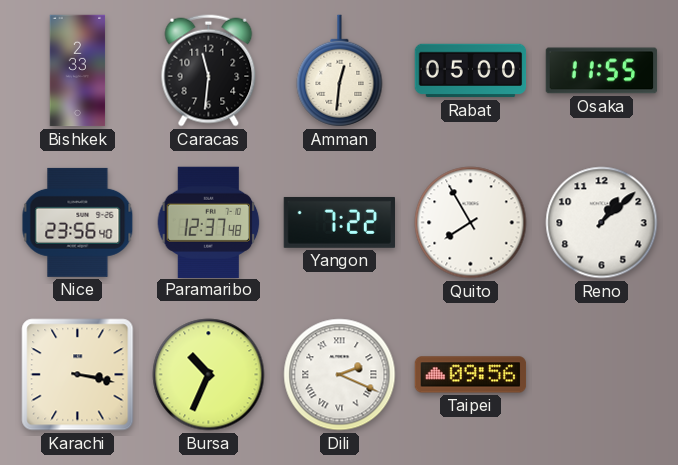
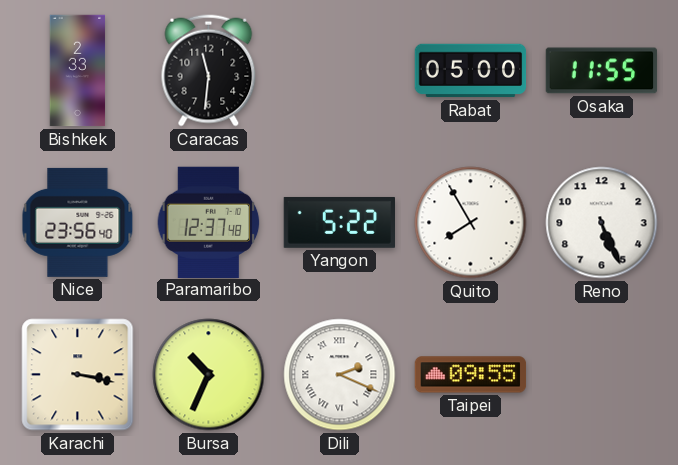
Amman: 12:31 -> none (340, 71)
Yangon: 7:22 -> 5:22 (340, 222)
Reno: 1:08 -> 5:26 (602, 223)
Taipei: 09:56 -> 09:55 (471, 375)
